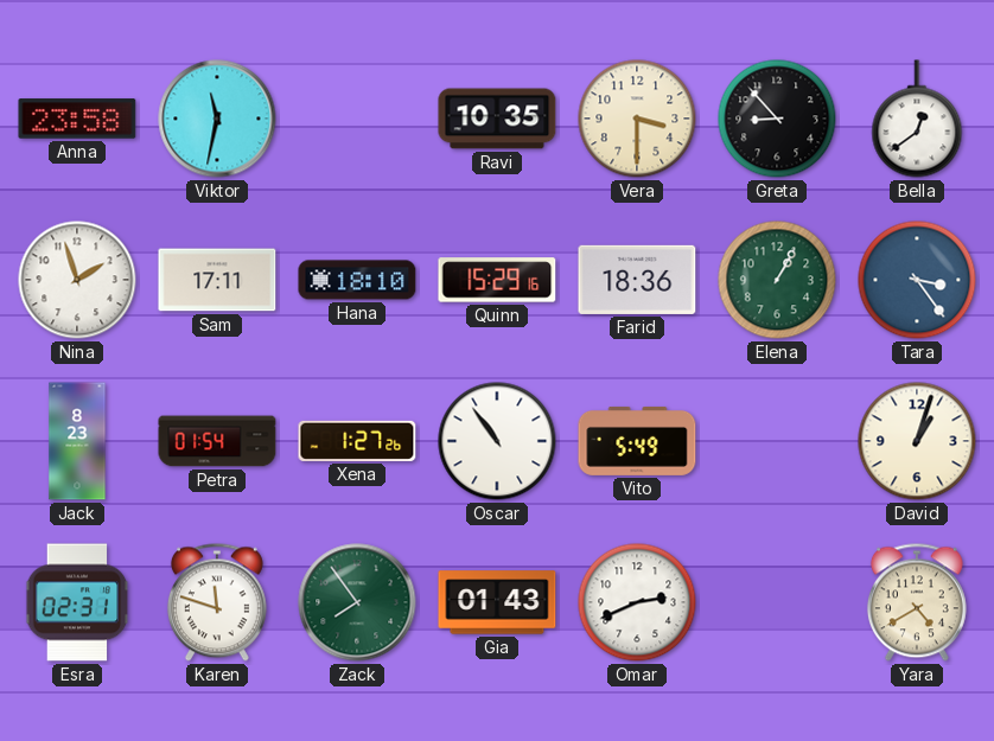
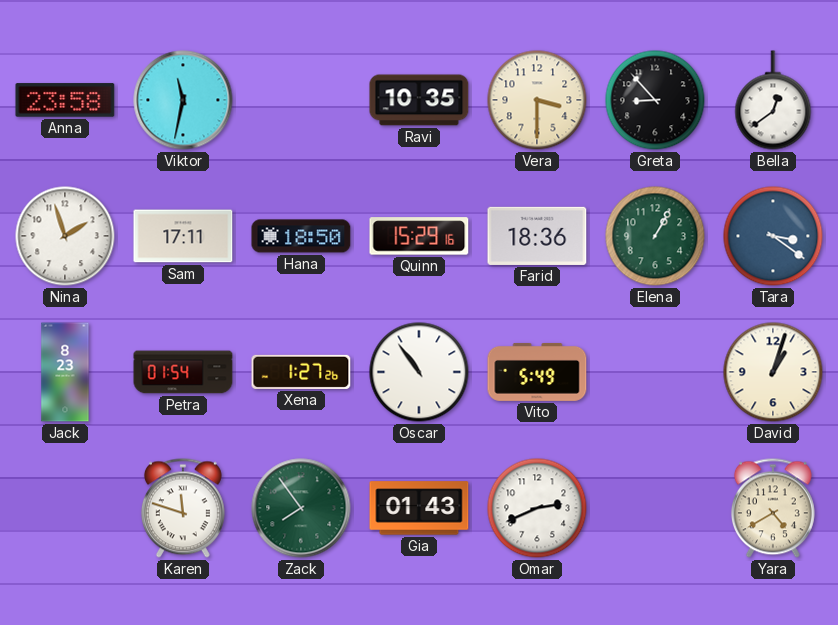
Hana: 18:10 -> 18:50 (301, 236)
Tara: 3:24 -> 3:21 (773, 236)
Esra: 02:31 -> none (77, 602)
